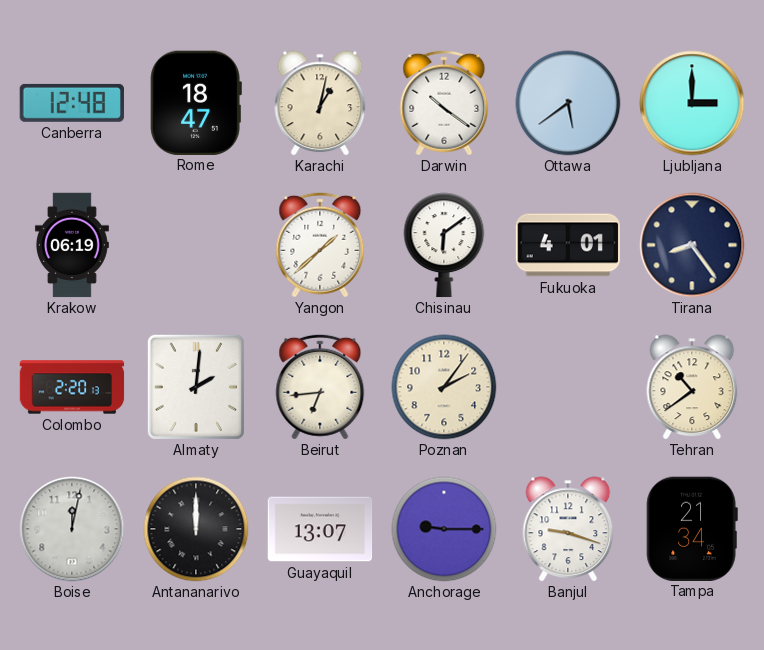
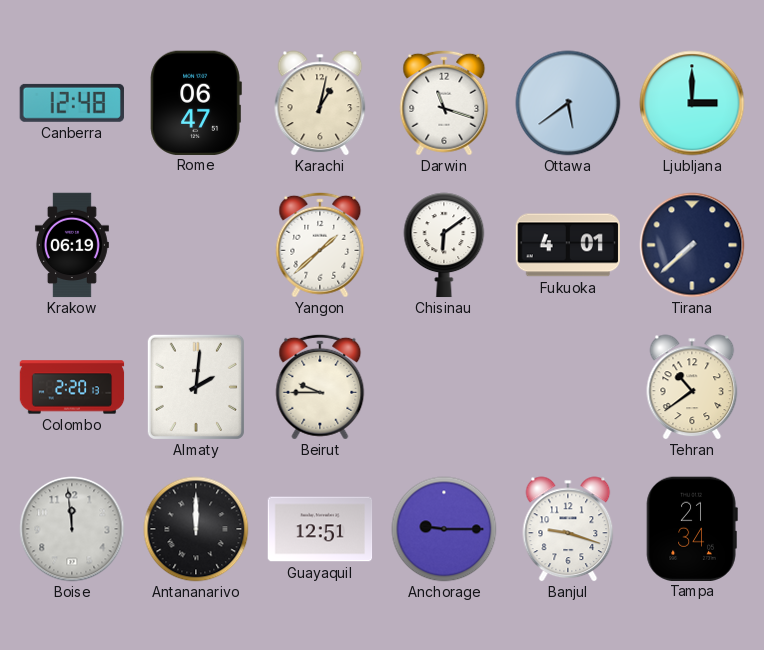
Rome: 18:47 -> 06:47 (196, 102)
Darwin: 10:21 -> 11:18 (444, 103)
Tirana: 8:24 -> 7:38 (692, 245)
Beirut: 6:44 -> 9:45 (320, 387)
Poznan: 2:06 -> none (444, 387)
Boise: 12:02 -> 11:59 (72, 529)
Guayaquil: 13:07 -> 12:51 (320, 529)
